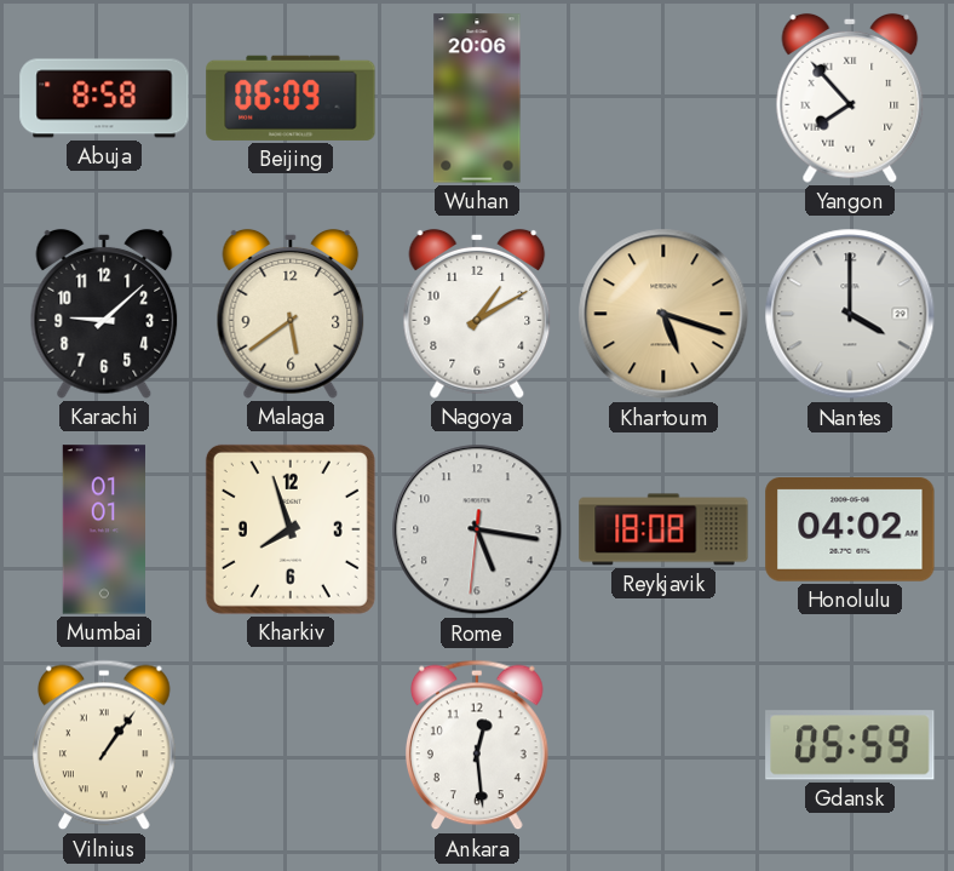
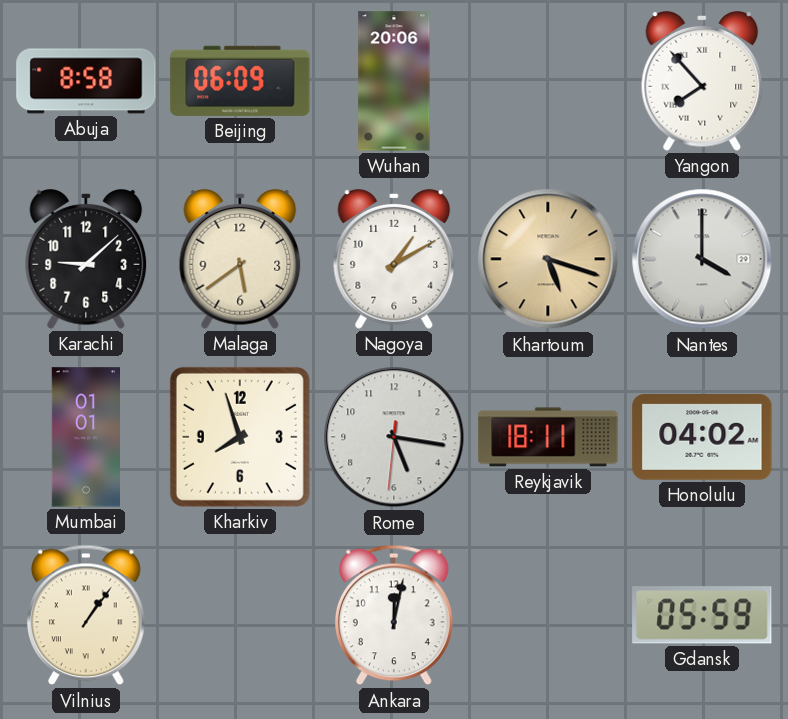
Reykjavik: 18:08 -> 18:11 (548, 437)
Ankara: 12:29 -> 12:02 (394, 615)
